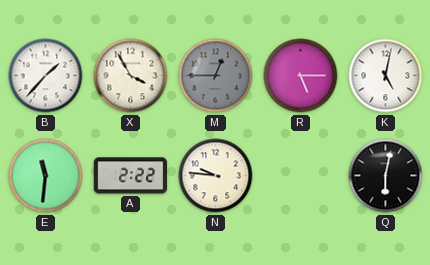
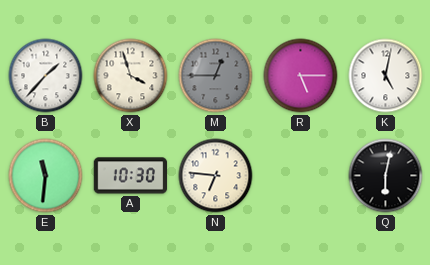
X: 3:55 -> 3:57 (131, 76)
A: 2:22 -> 10:30 (131, 176)
N: 9:46 -> 6:46 (216, 176)
